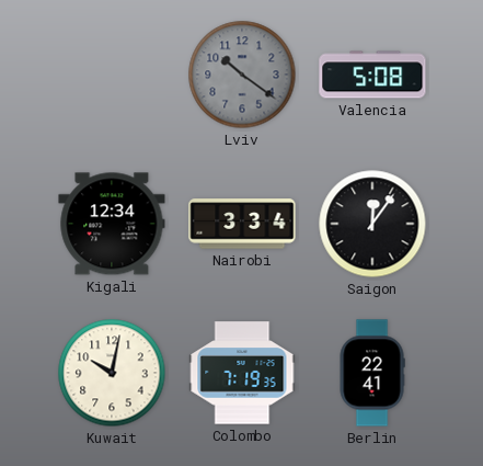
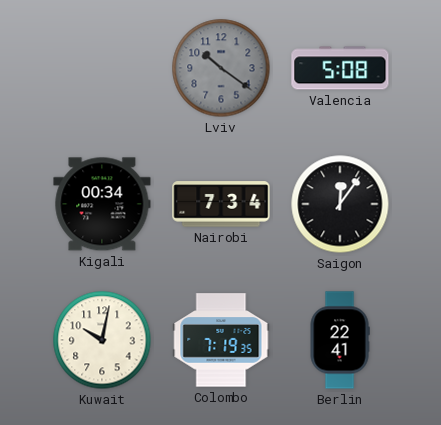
Kigali: 12:34 -> 00:34 (102, 204)
Nairobi: 3:34 -> 7:34 (221, 204)
